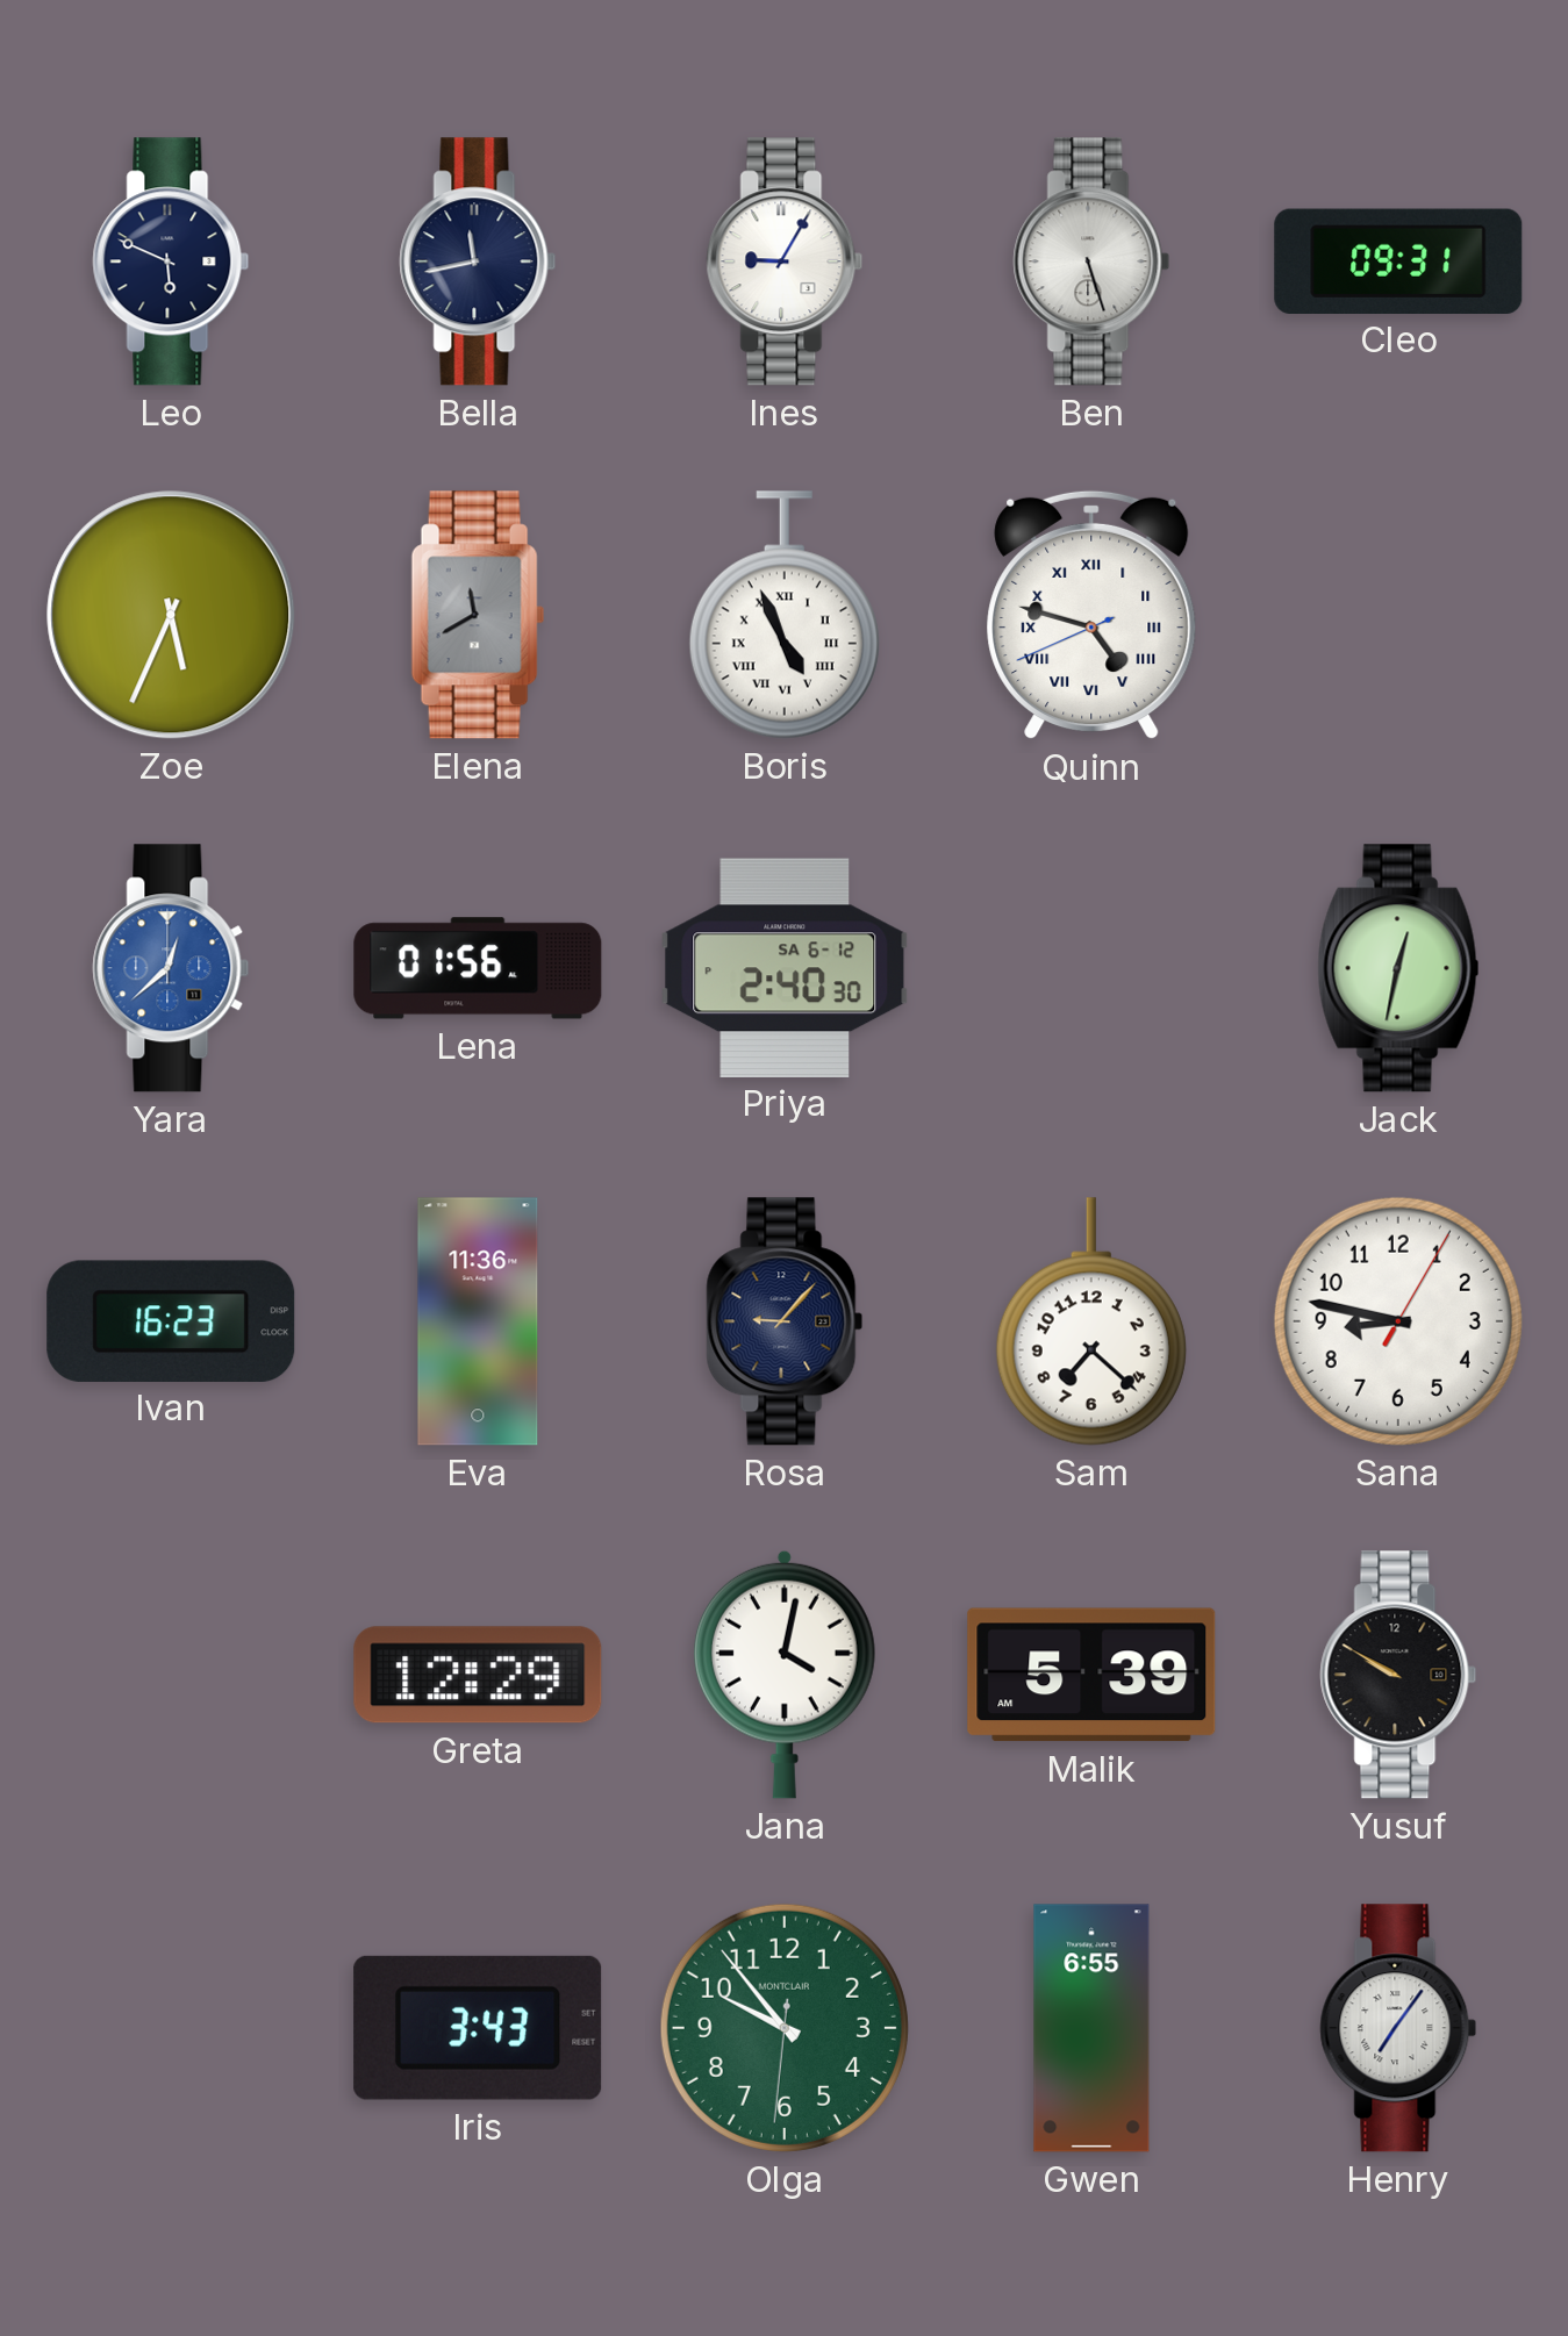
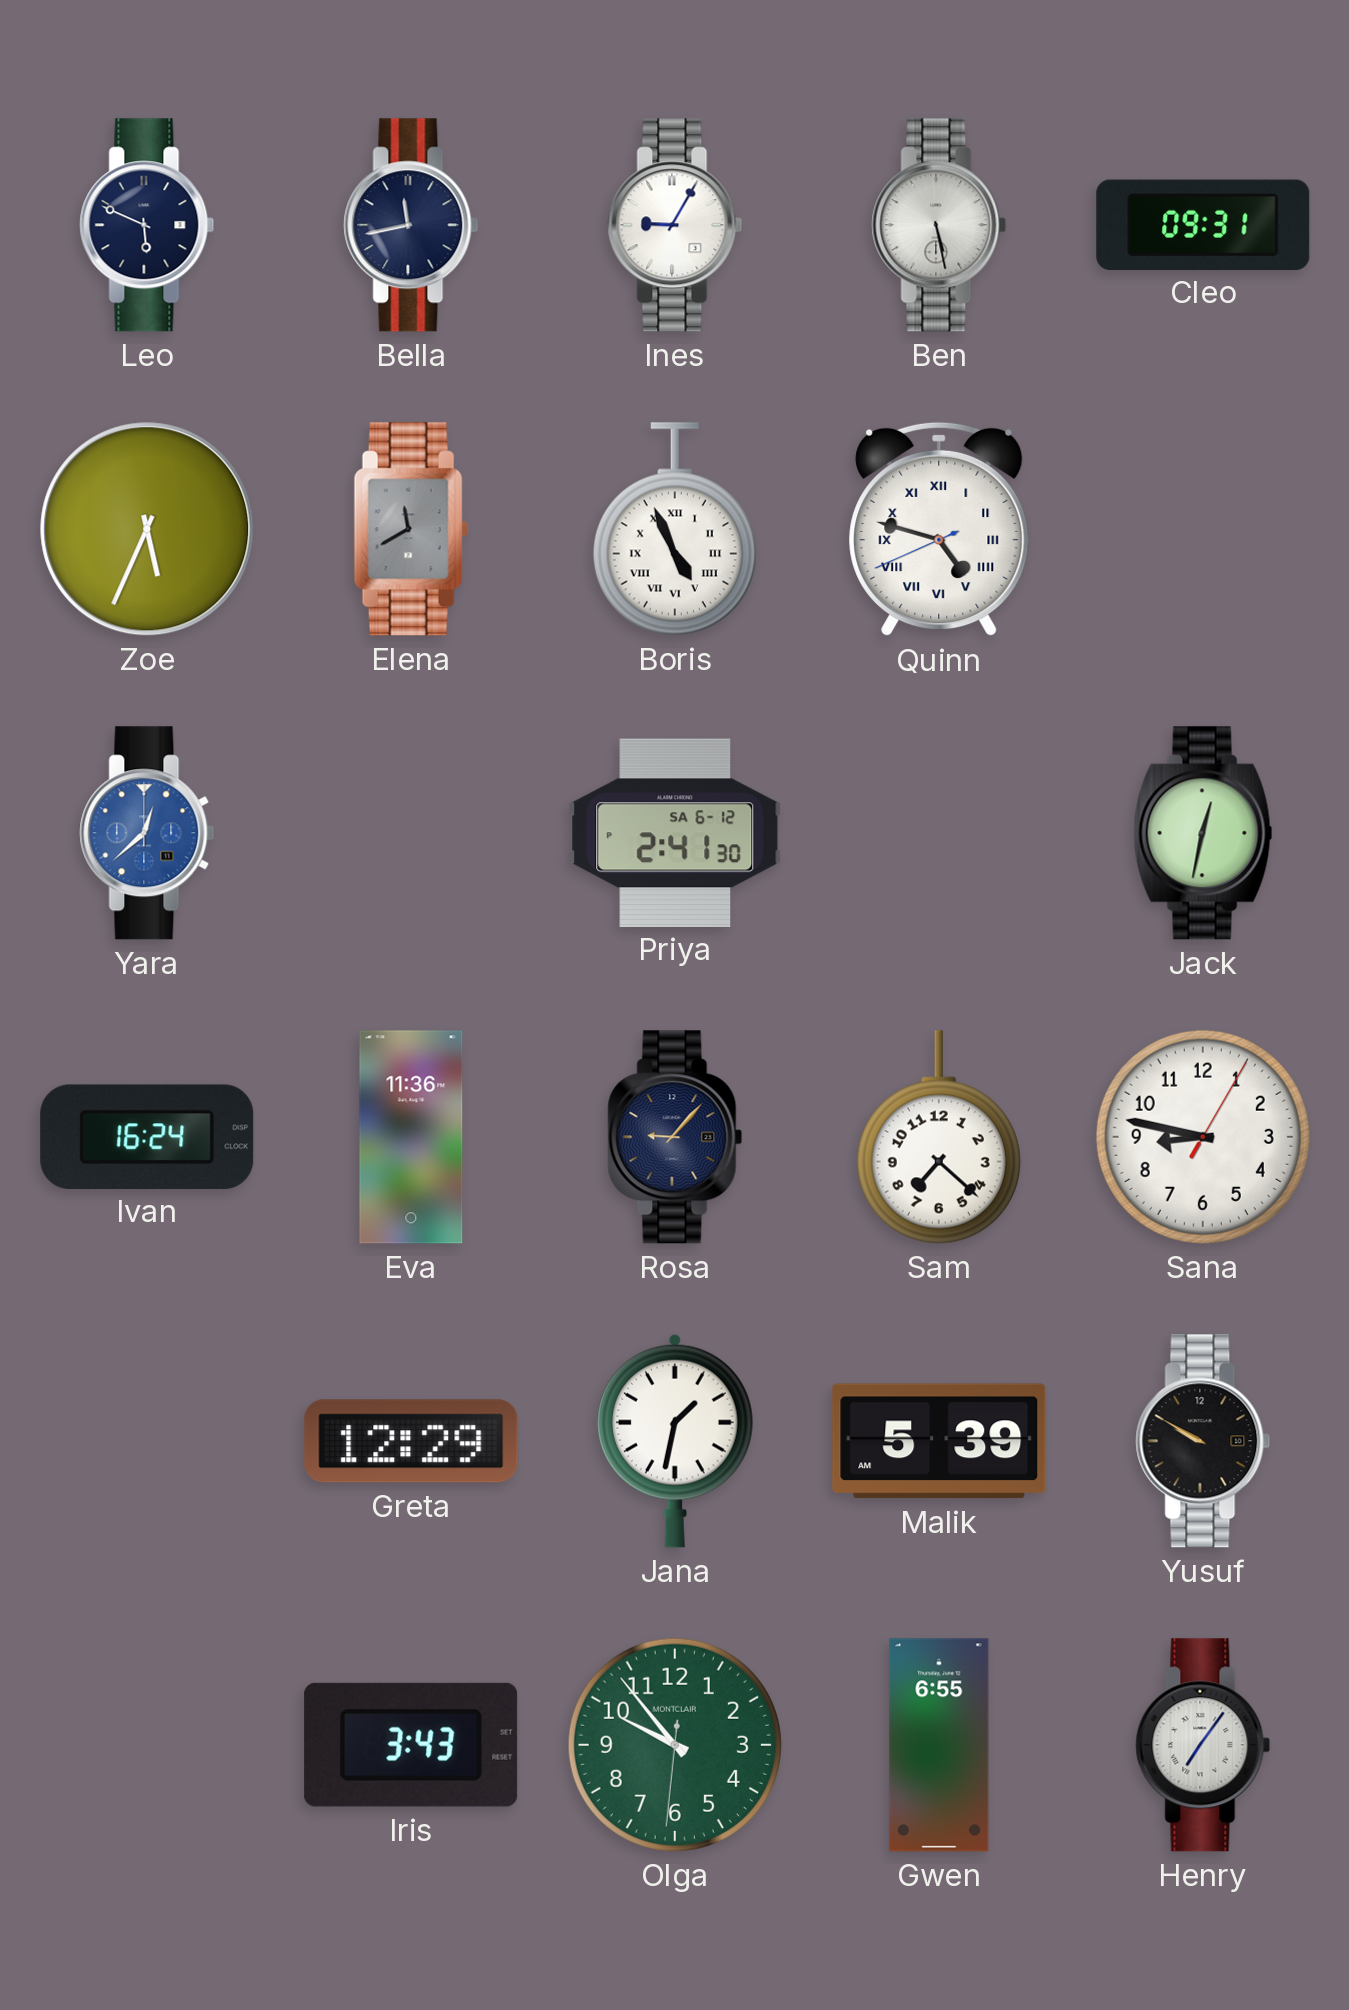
Ben: 5:27 -> 5:28 (939, 225)
Lena: 01:56 -> none (478, 968)
Priya: 2:40 -> 2:41 (675, 832)
Ivan: 16:23 -> 16:24 (147, 1136)
Jana: 4:02 -> 1:32 (675, 1441)
